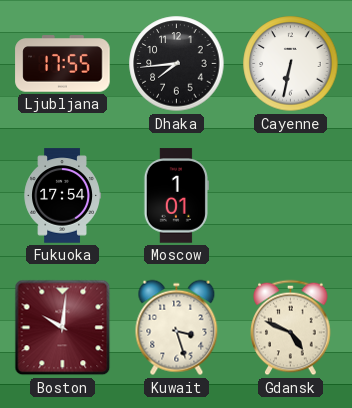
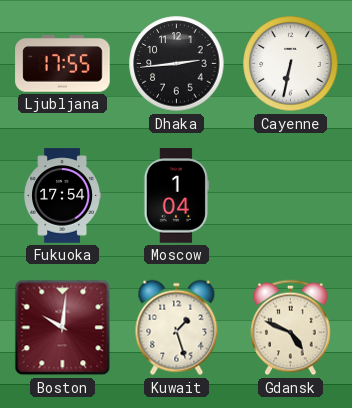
Dhaka: 7:44 -> 2:44 (177, 64)
Moscow: 1:01 -> 1:04 (176, 196)
Kuwait: 3:27 -> 1:27 (177, 328)
